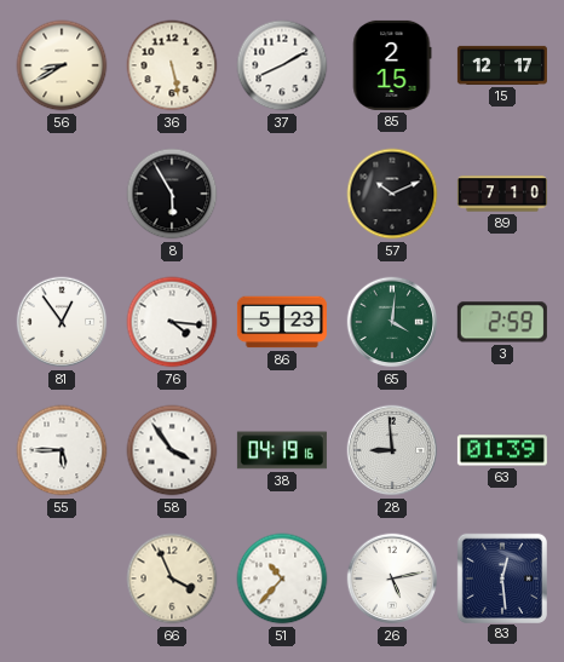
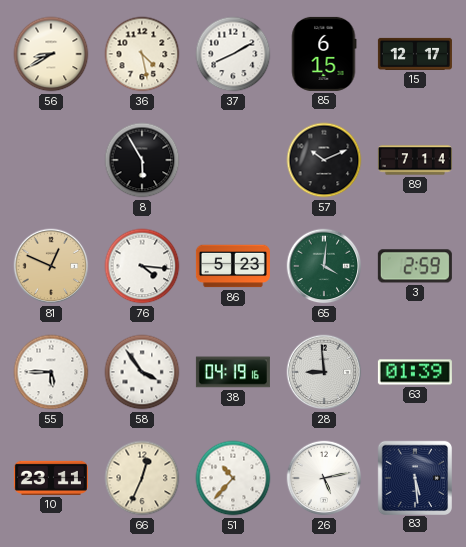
36: 5:28 -> 4:28 (142, 54)
85: 2:15 -> 6:15 (324, 54)
89: 7:10 -> 7:14 (415, 160)
81: 12:54 -> 12:49 (51, 266)
81 dial: white -> champagne (51, 266)
10: none -> 23:11 (51, 478)
66: 3:56 -> 12:34 (142, 478)
83: 12:29 -> 5:29 (414, 477)
